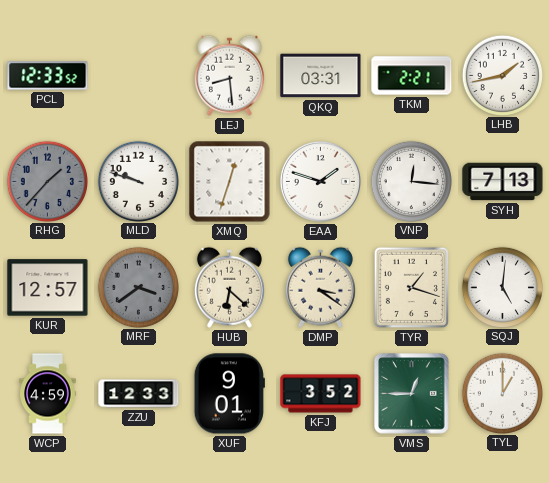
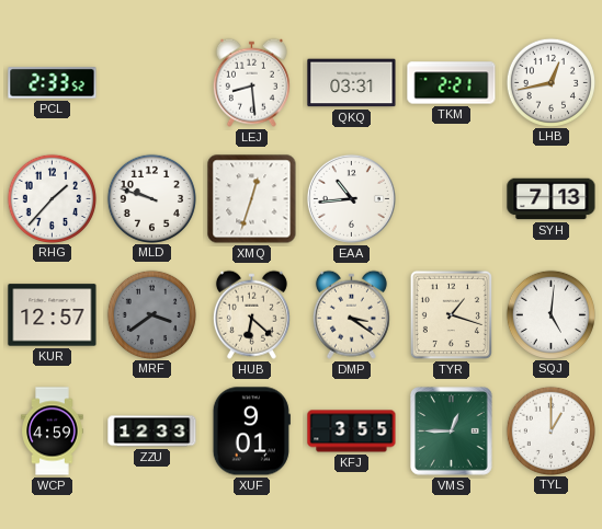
PCL: 12:33 -> 2:33 (53, 83)
LHB: 1:43 -> 12:43 (550, 82)
RHG dial: grey -> white (52, 198)
EAA: 1:48 -> 10:44 (351, 198)
VNP: 12:16 -> none (411, 181)
KFJ: 3:52 -> 3:55 (352, 432)
